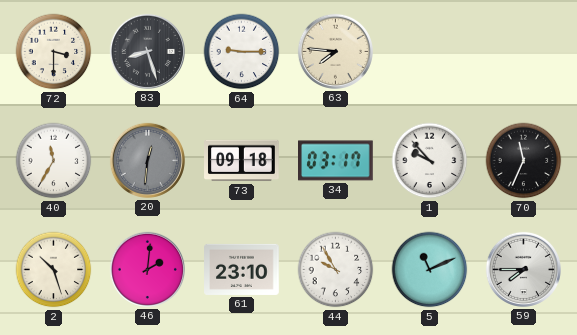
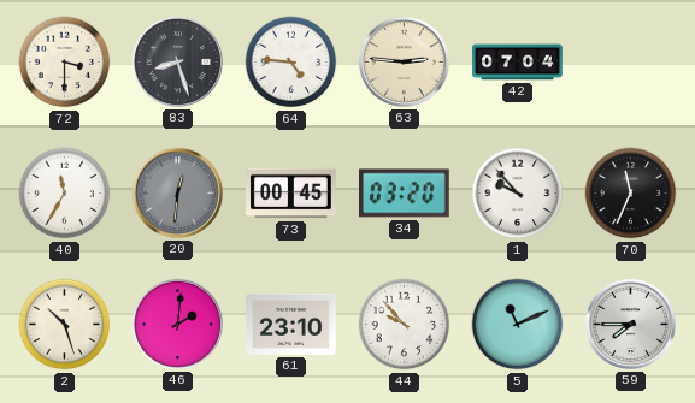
64: 9:15 -> 4:46 (291, 63)
63: 7:46 -> 2:46 (404, 61)
42: none -> 07:04 (518, 63)
73: 09:18 -> 00:45 (291, 194)
34: 03:17 -> 03:20 (405, 194)
44: 9:55 -> 9:53 (405, 325)
